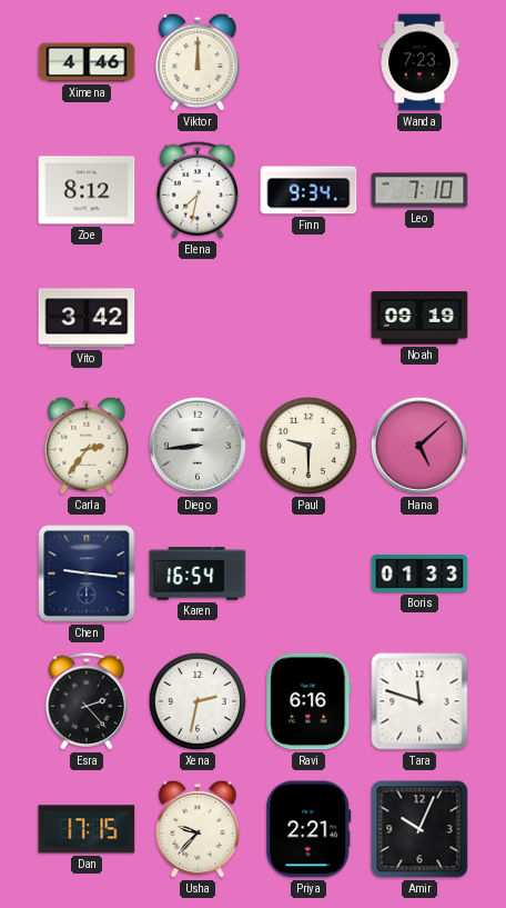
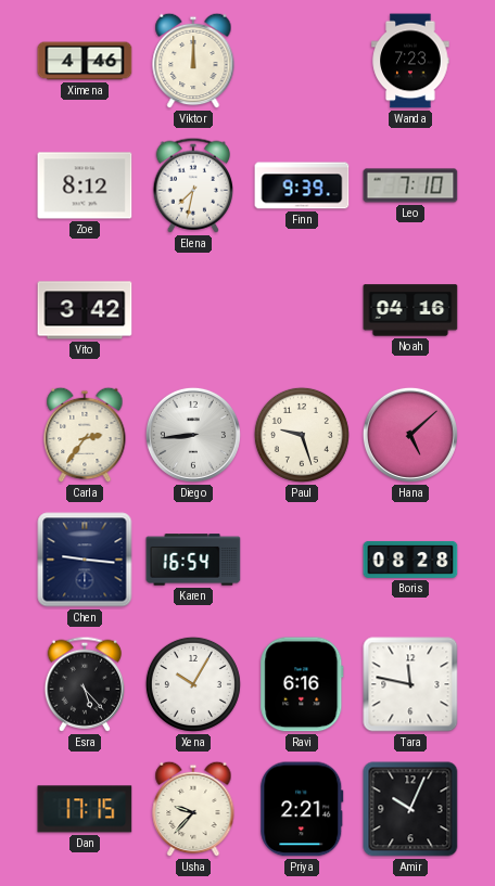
Finn: 9:34 -> 9:39 (302, 185)
Noah: 09:19 -> 04:16 (410, 310)
Paul: 9:30 -> 9:27 (302, 435)
Boris: 01:33 -> 08:28 (410, 560)
Esra: 2:23 -> 5:23 (84, 684)
Xena: 2:32 -> 10:05 (193, 684)
Tara: 11:48 -> 11:47 (410, 684)
